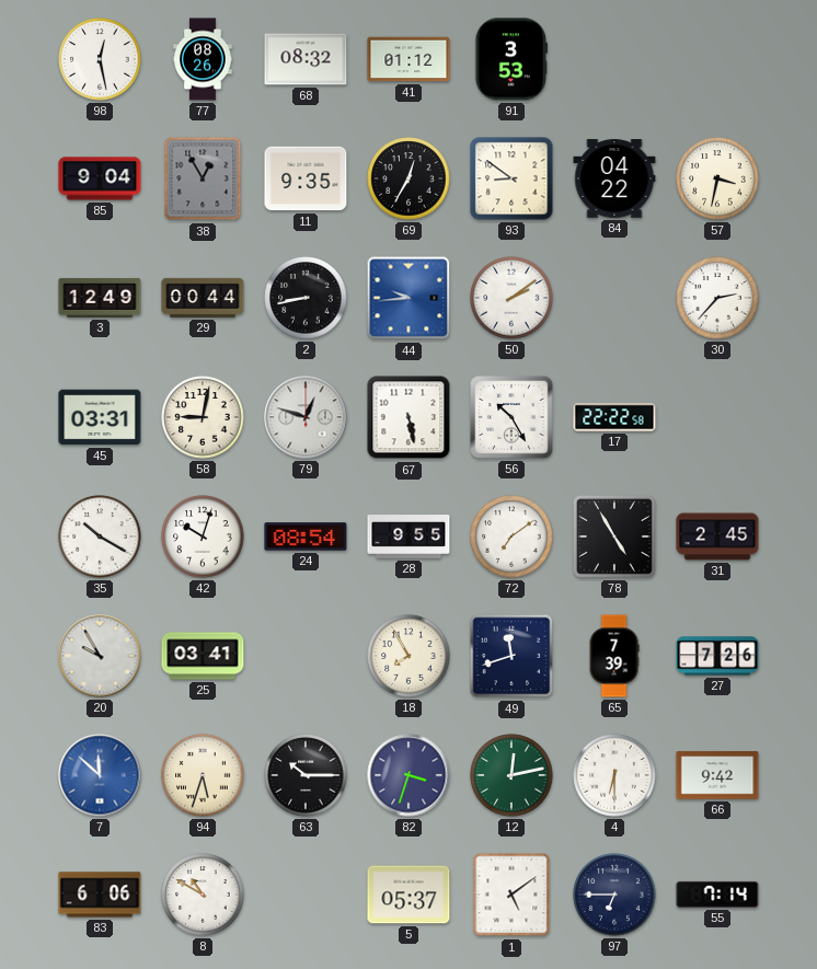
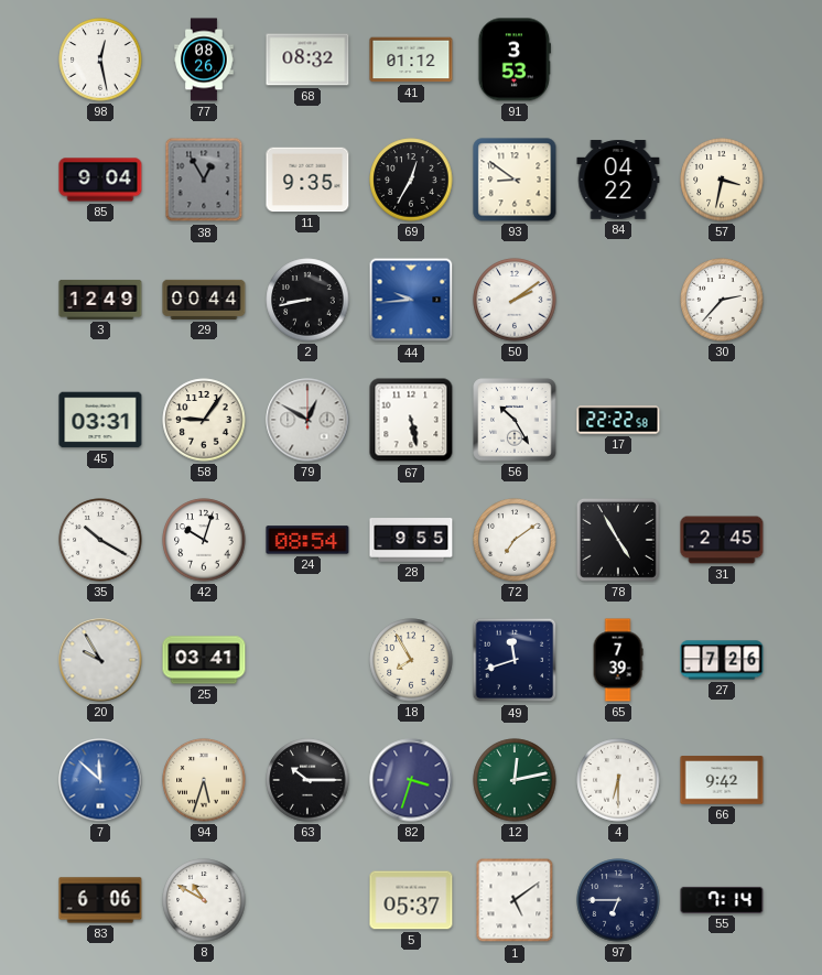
58: 9:02 -> 9:06 (204, 420)
79: 12:48 -> 12:50 (307, 420)
